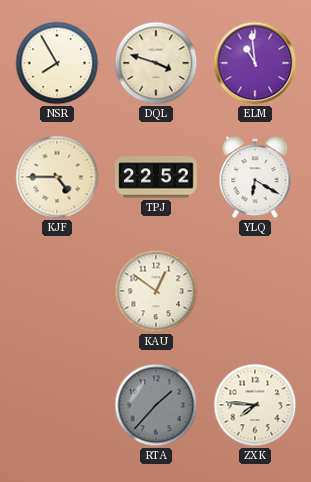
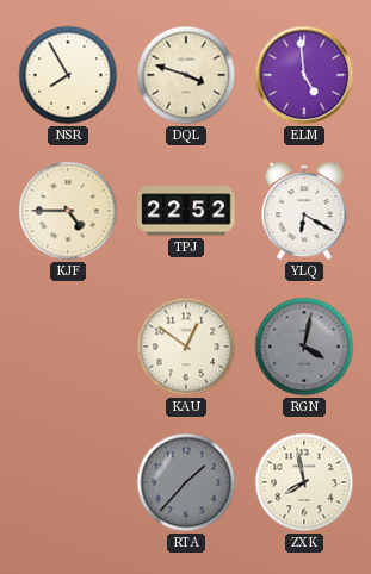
ELM: 10:59 -> 4:59 (304, 75)
RGN: none -> 4:02 (304, 347)
ZXK: 7:46 -> 7:58 (304, 482)
